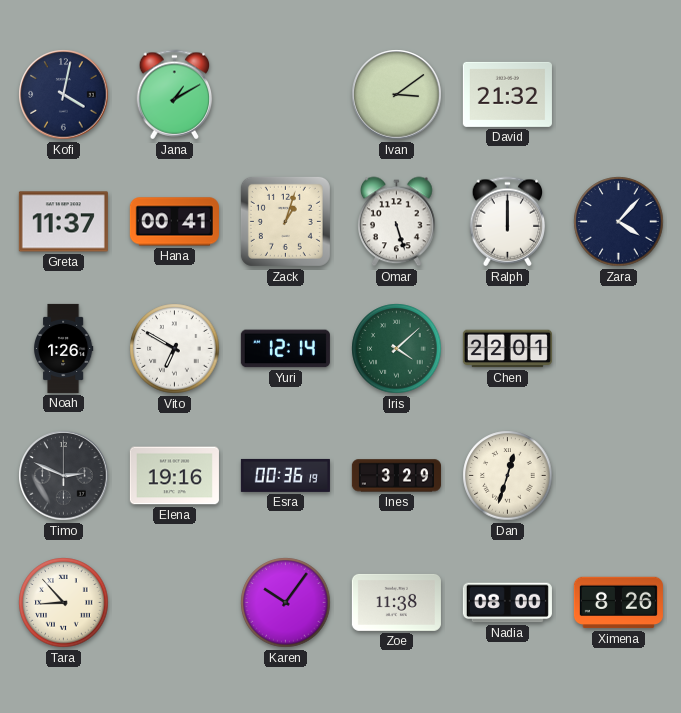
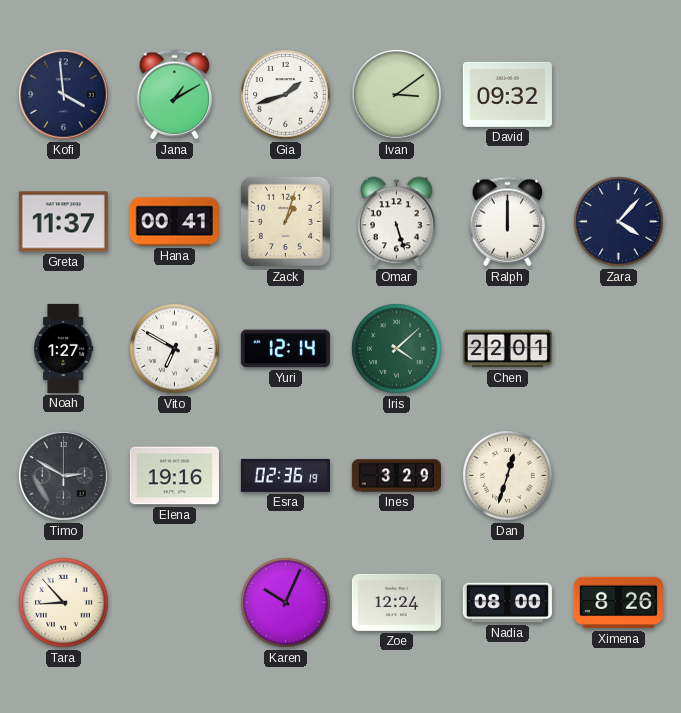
Kofi: 4:02 -> 3:59 (64, 95)
Gia: none -> 1:42 (286, 95)
David: 21:32 -> 09:32 (507, 94)
Noah: 1:26 -> 1:27 (63, 348)
Timo: 2:49 -> 2:50 (64, 476)
Esra: 00:36 -> 02:36 (285, 475)
Karen: 10:06 -> 10:04 (286, 603)
Zoe: 11:38 -> 12:24 (396, 602)
